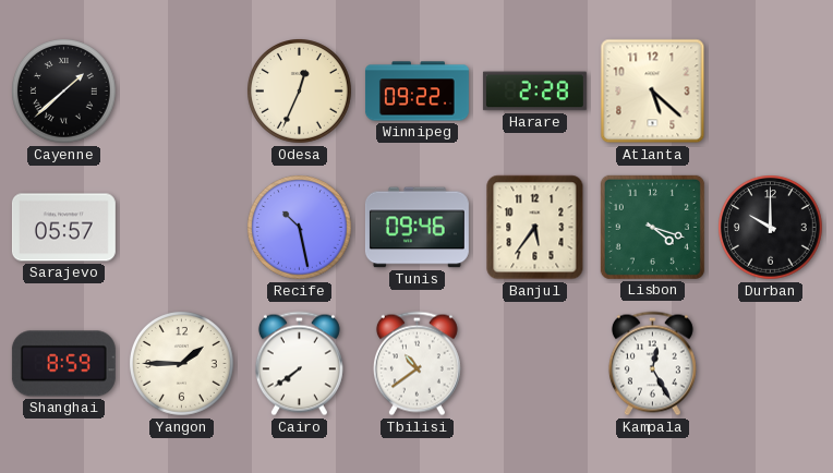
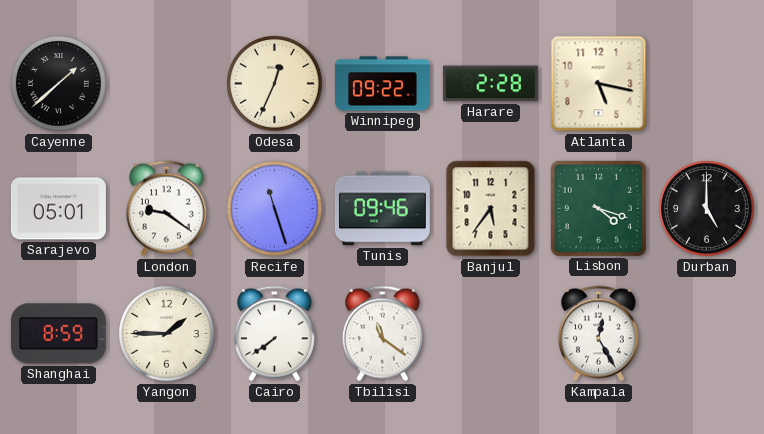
Atlanta: 5:22 -> 5:17 (599, 84)
Sarajevo: 05:57 -> 05:01 (58, 209)
London: none -> 9:21 (166, 209)
Recife: 10:28 -> 11:27 (275, 209)
Durban: 10:00 -> 5:00 (707, 209)
Tbilisi: 10:39 -> 11:21 (382, 334)
